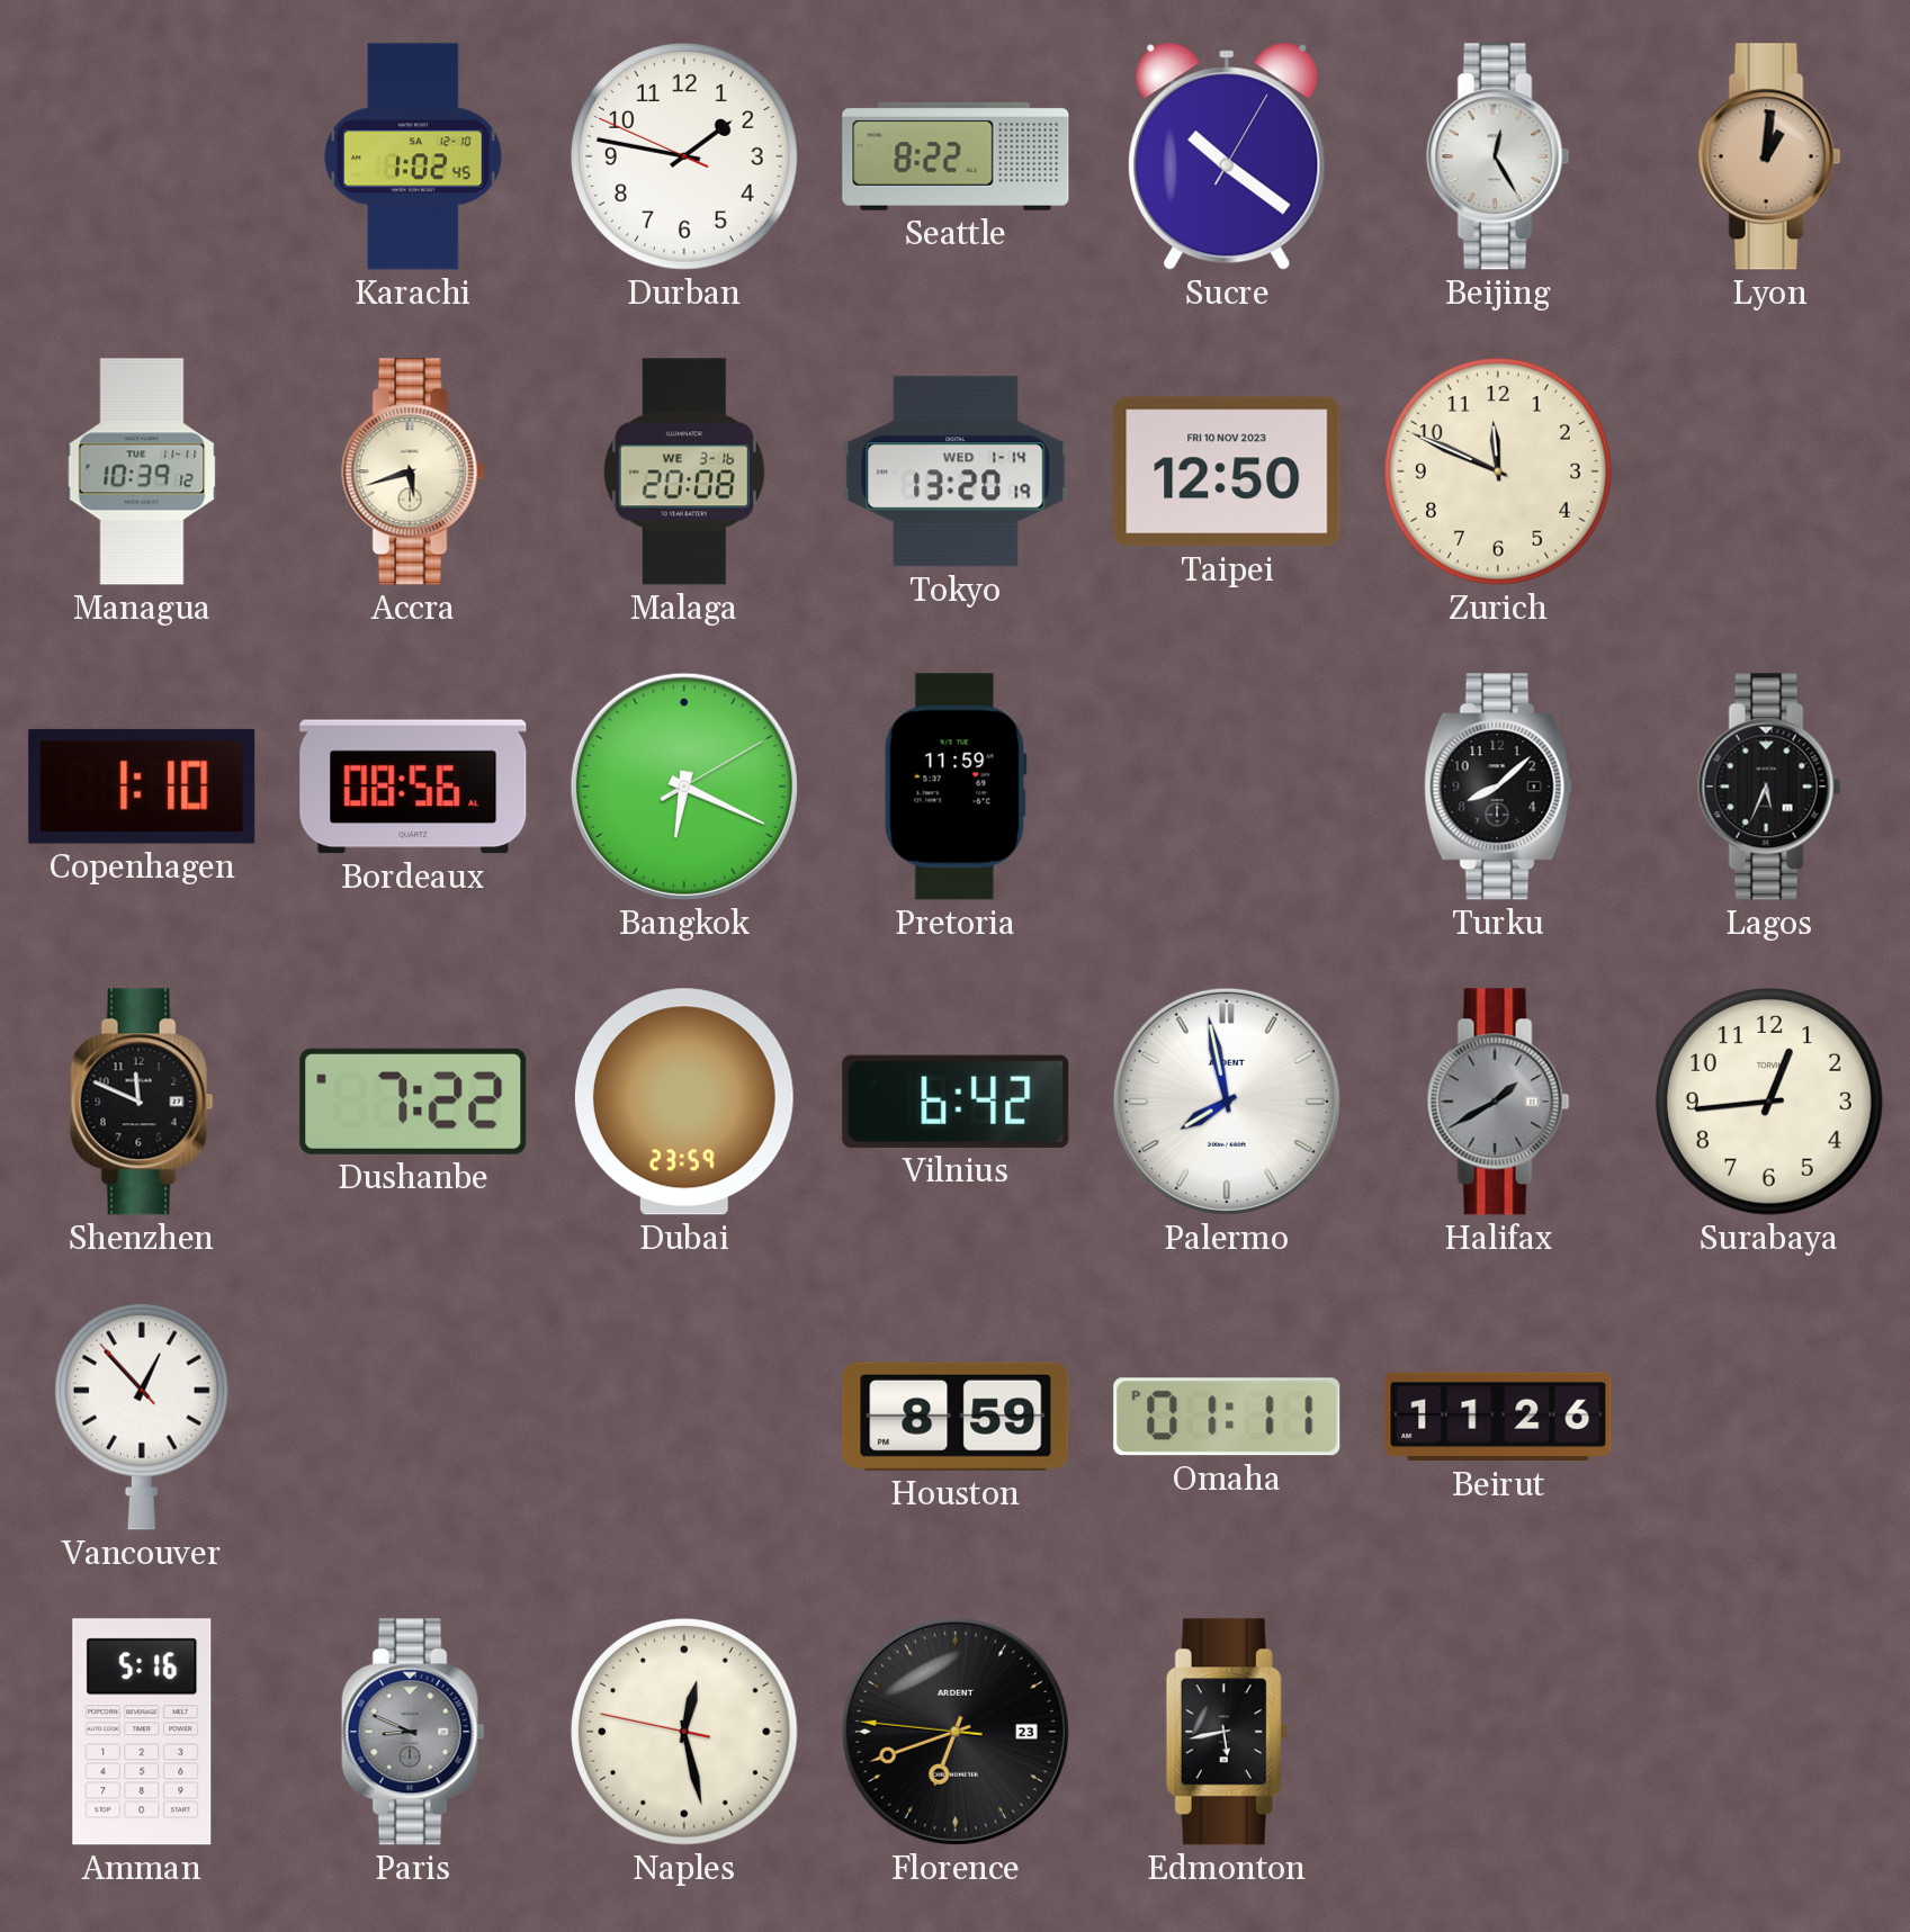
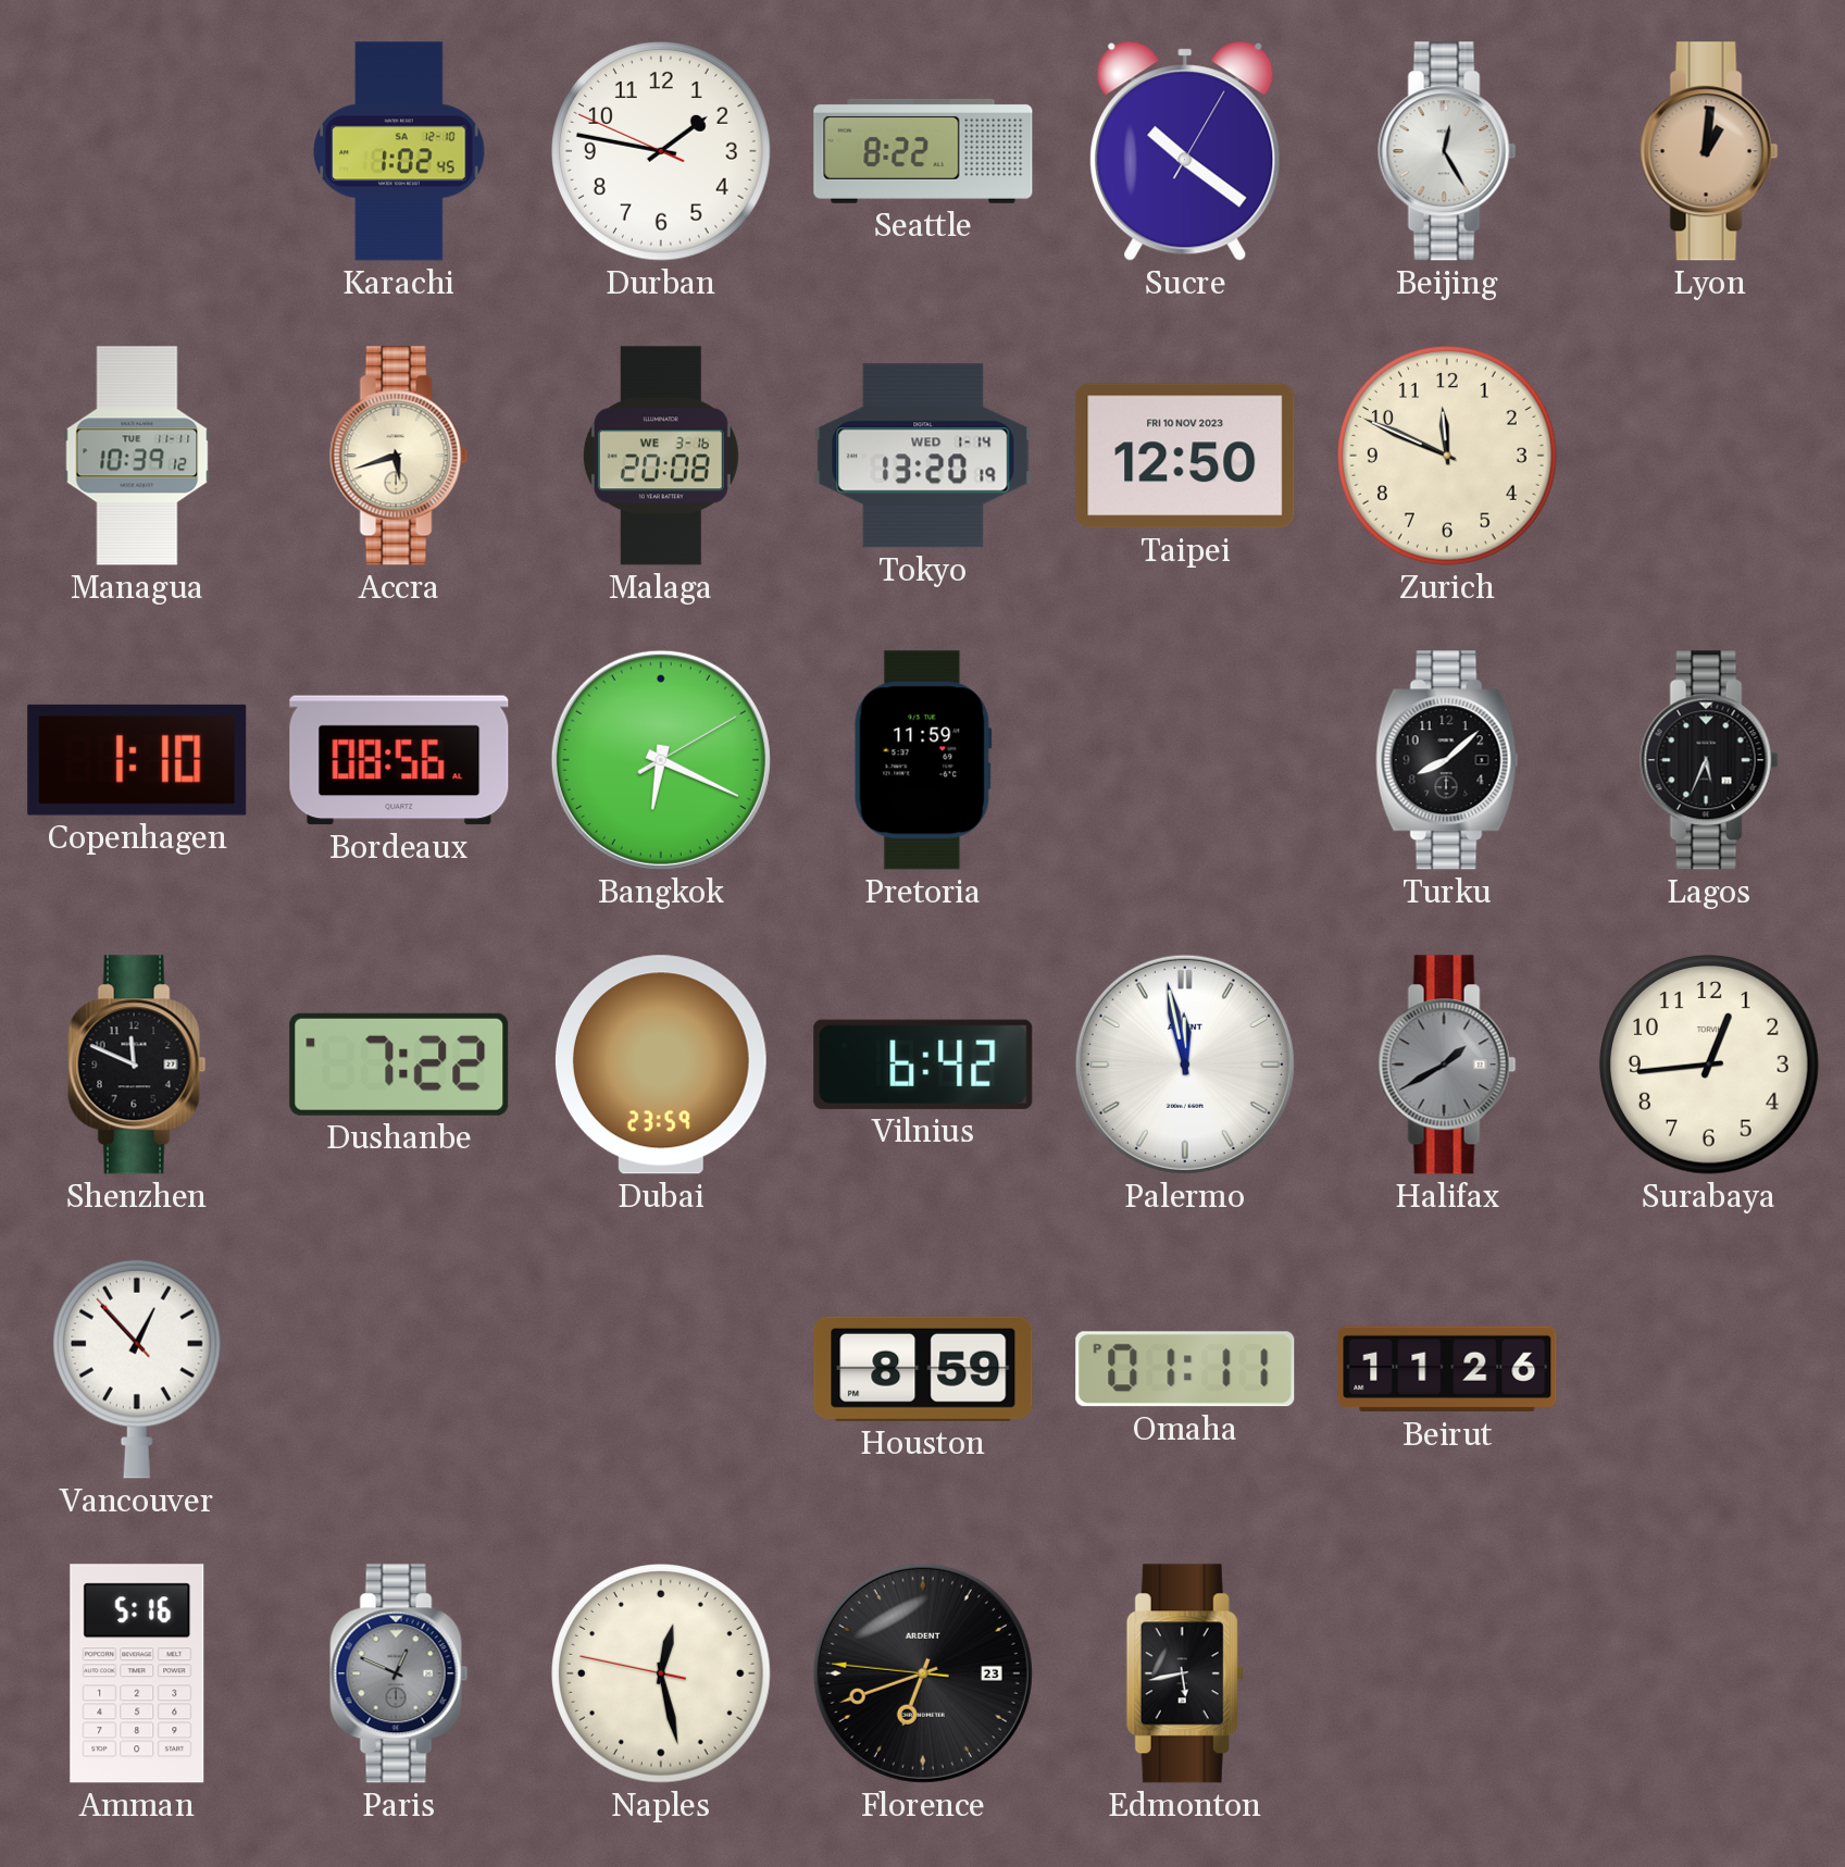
Palermo: 7:58 -> 11:58 (1185, 1065)
Paris: 8:49 -> 12:49 (399, 1673)
